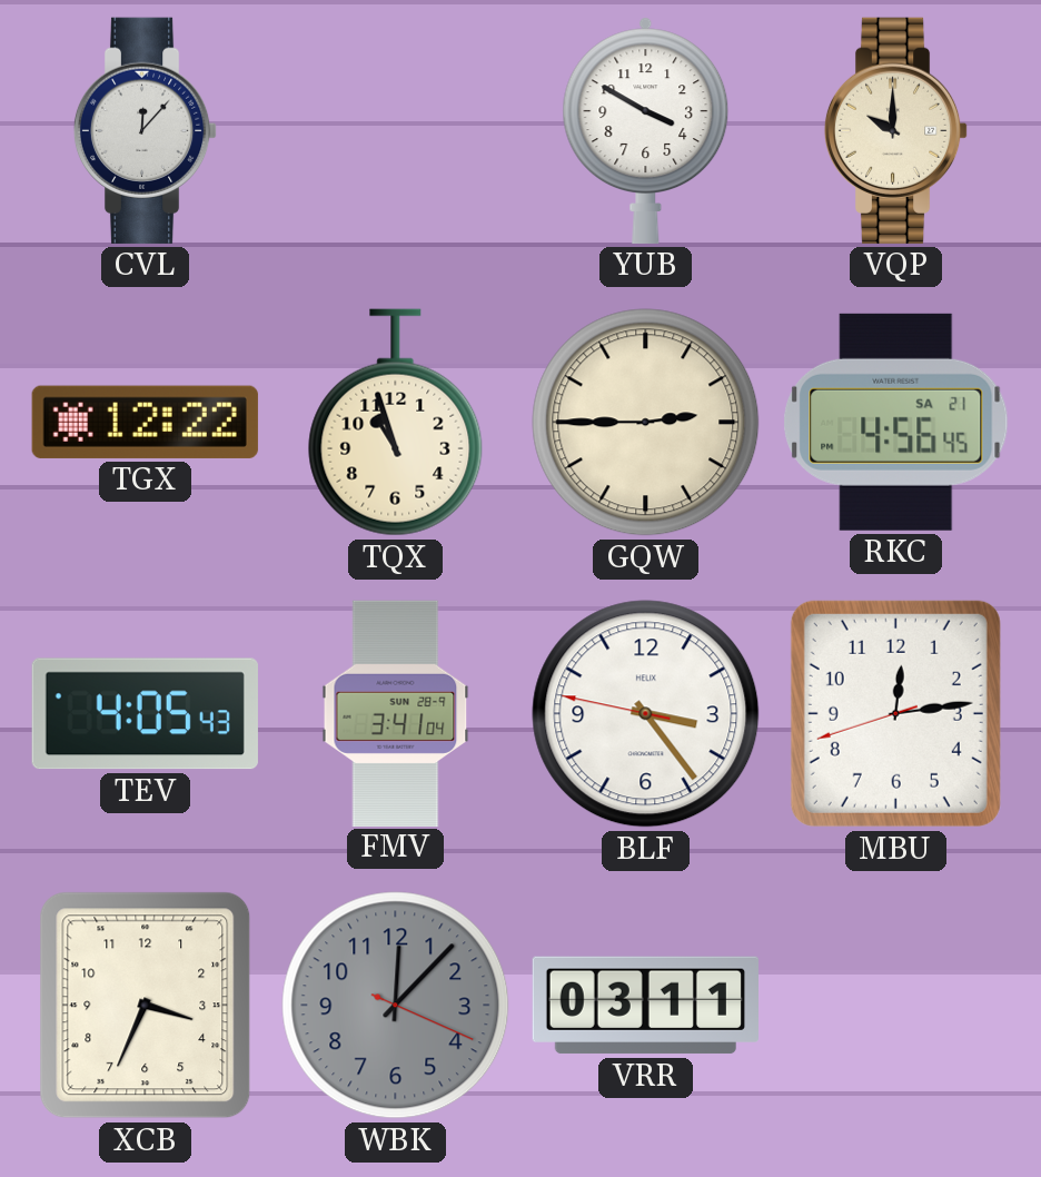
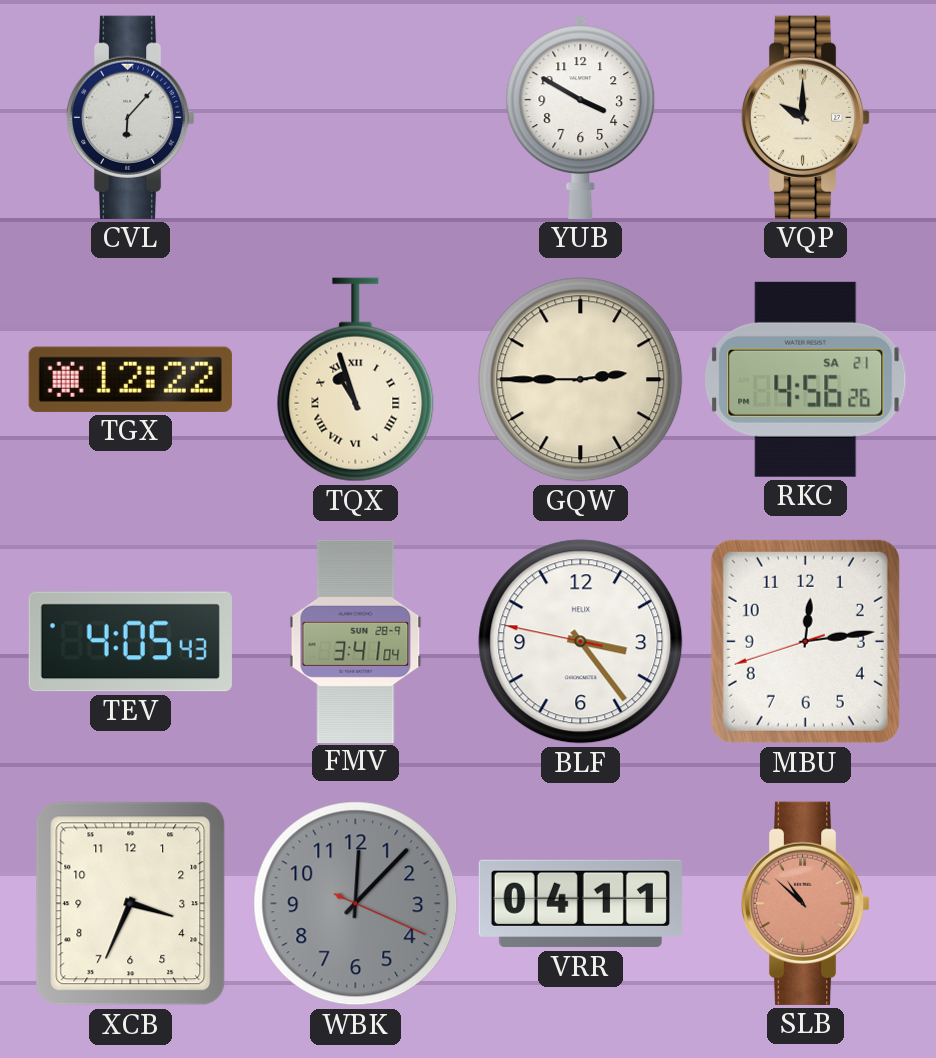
CVL: 12:07 -> 6:07 (131, 117)
TQX numerals: Arabic -> Roman (356, 380)
RKC: 4:56:45 -> 4:56:26 (806, 379)
VRR: 03:11 -> 04:11 (580, 904)
SLB: none -> 10:52 (806, 903)
